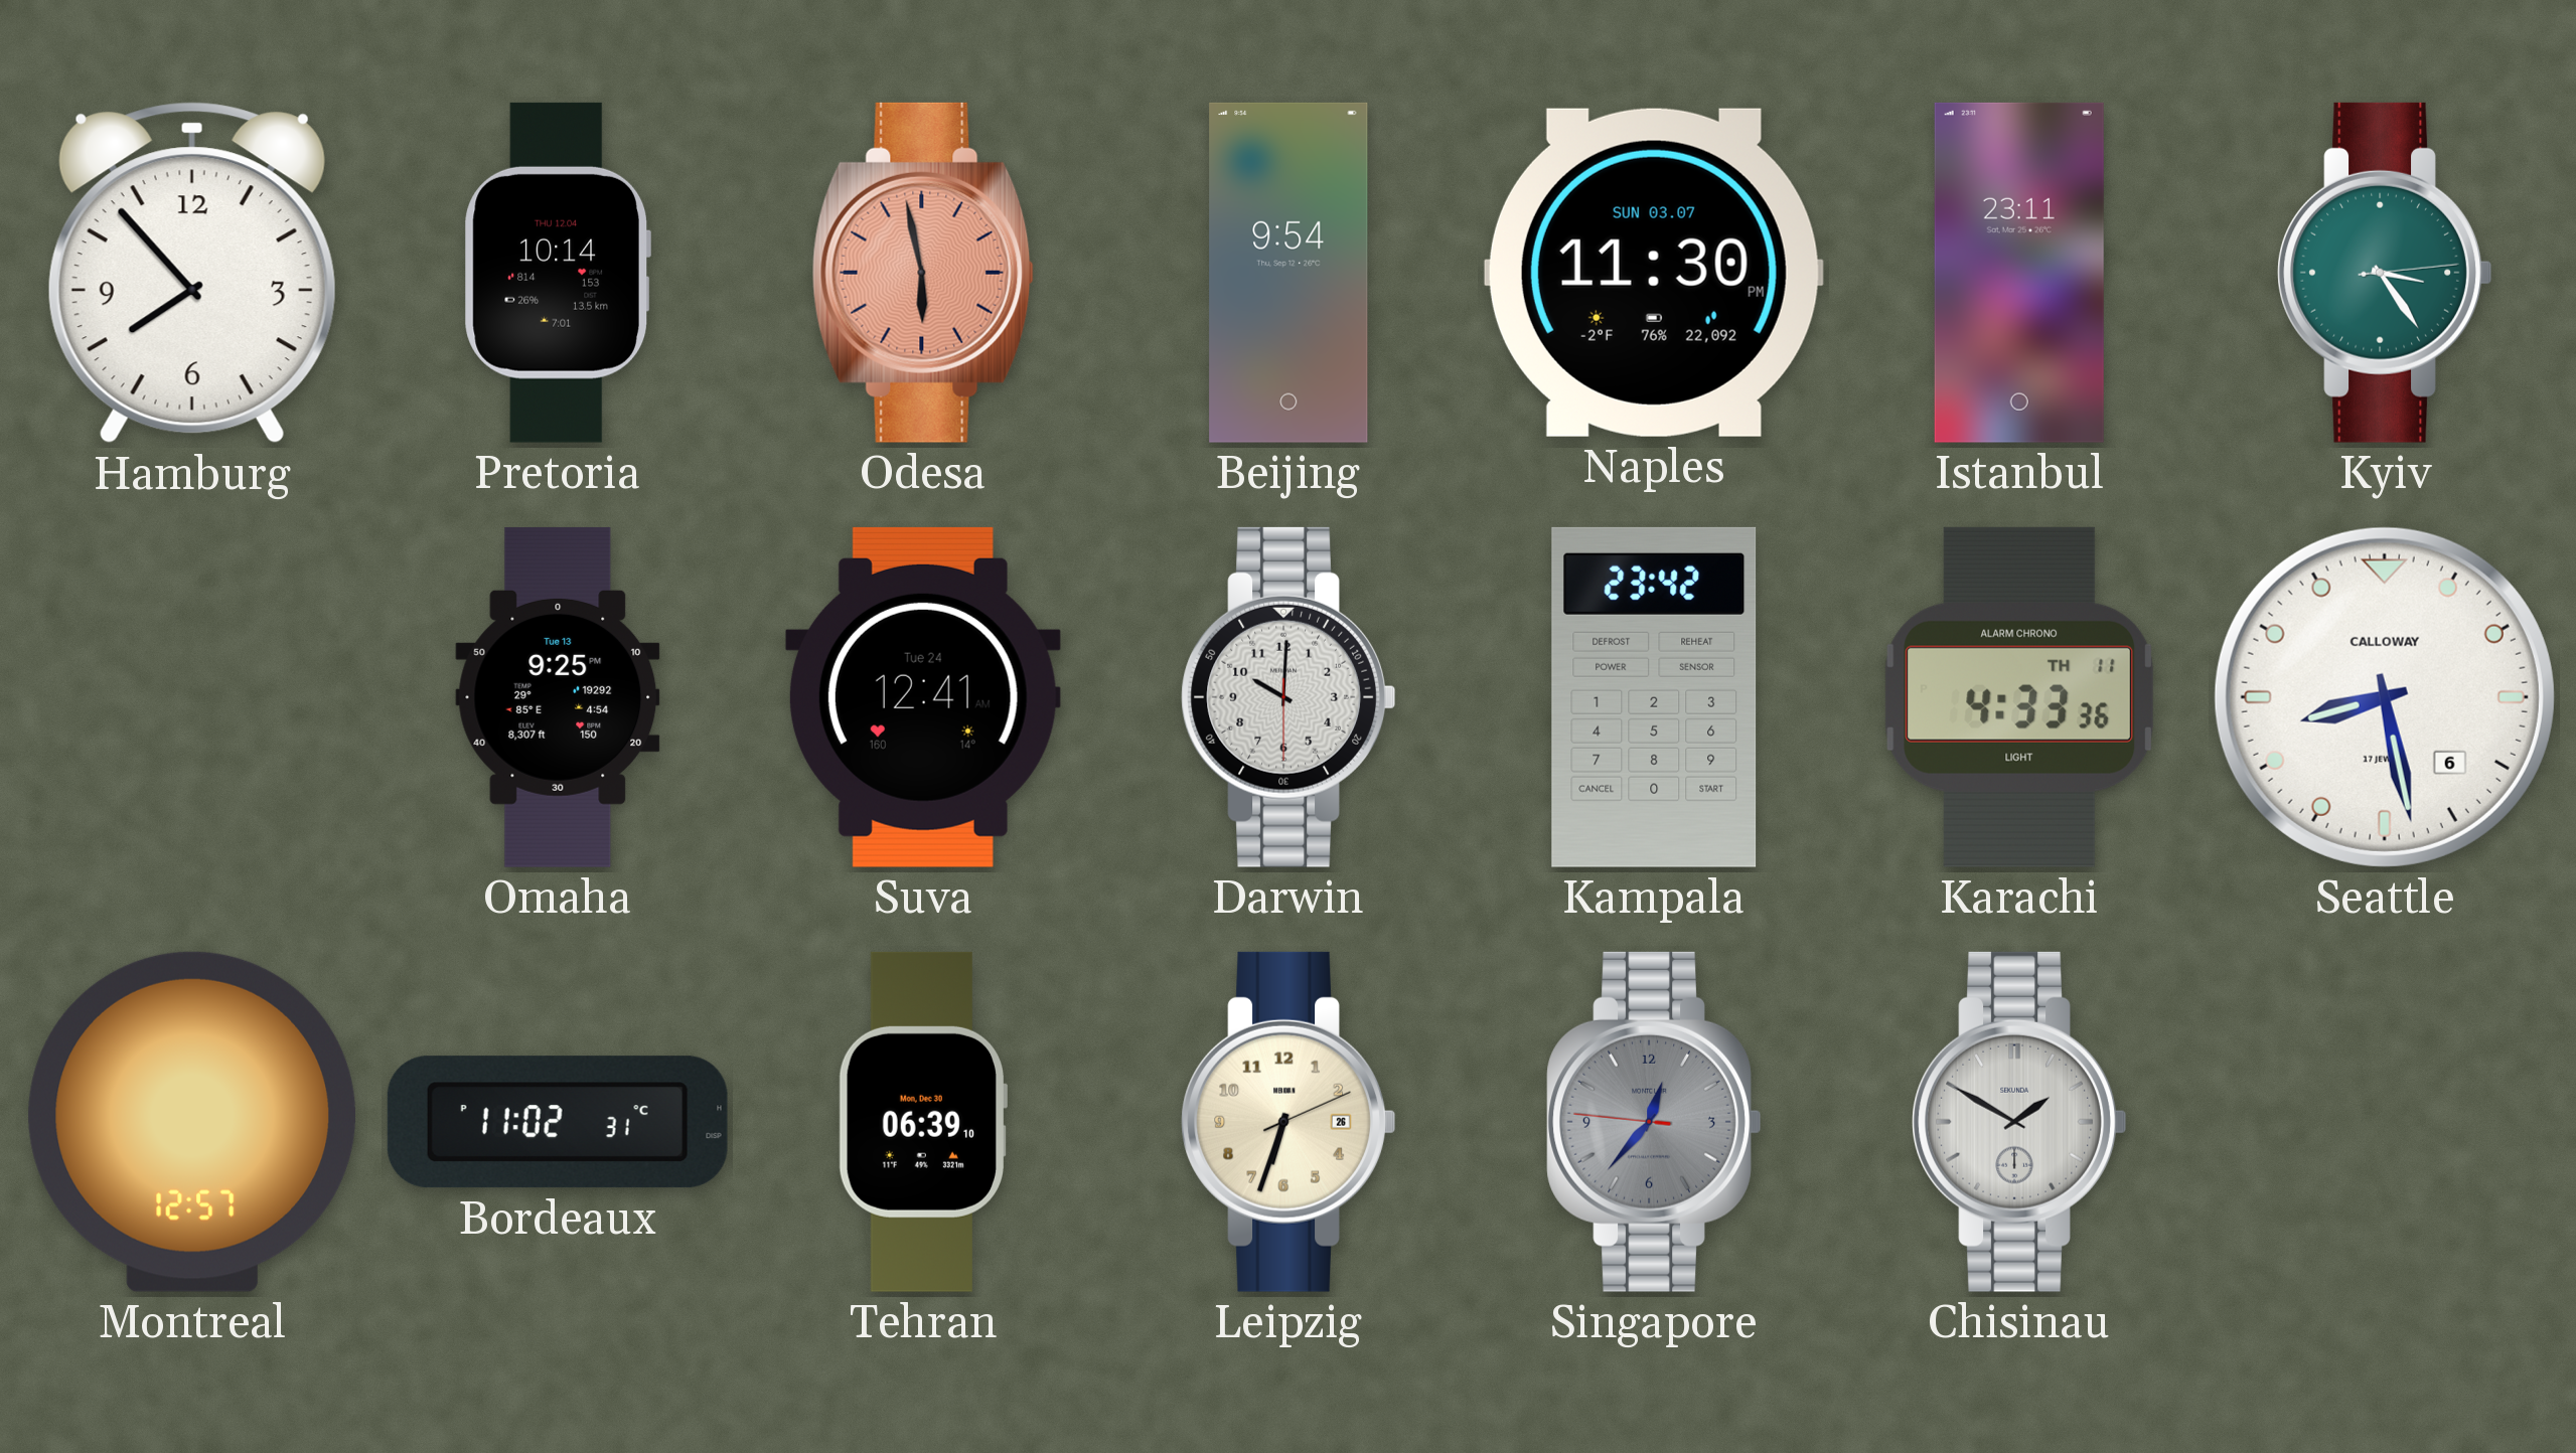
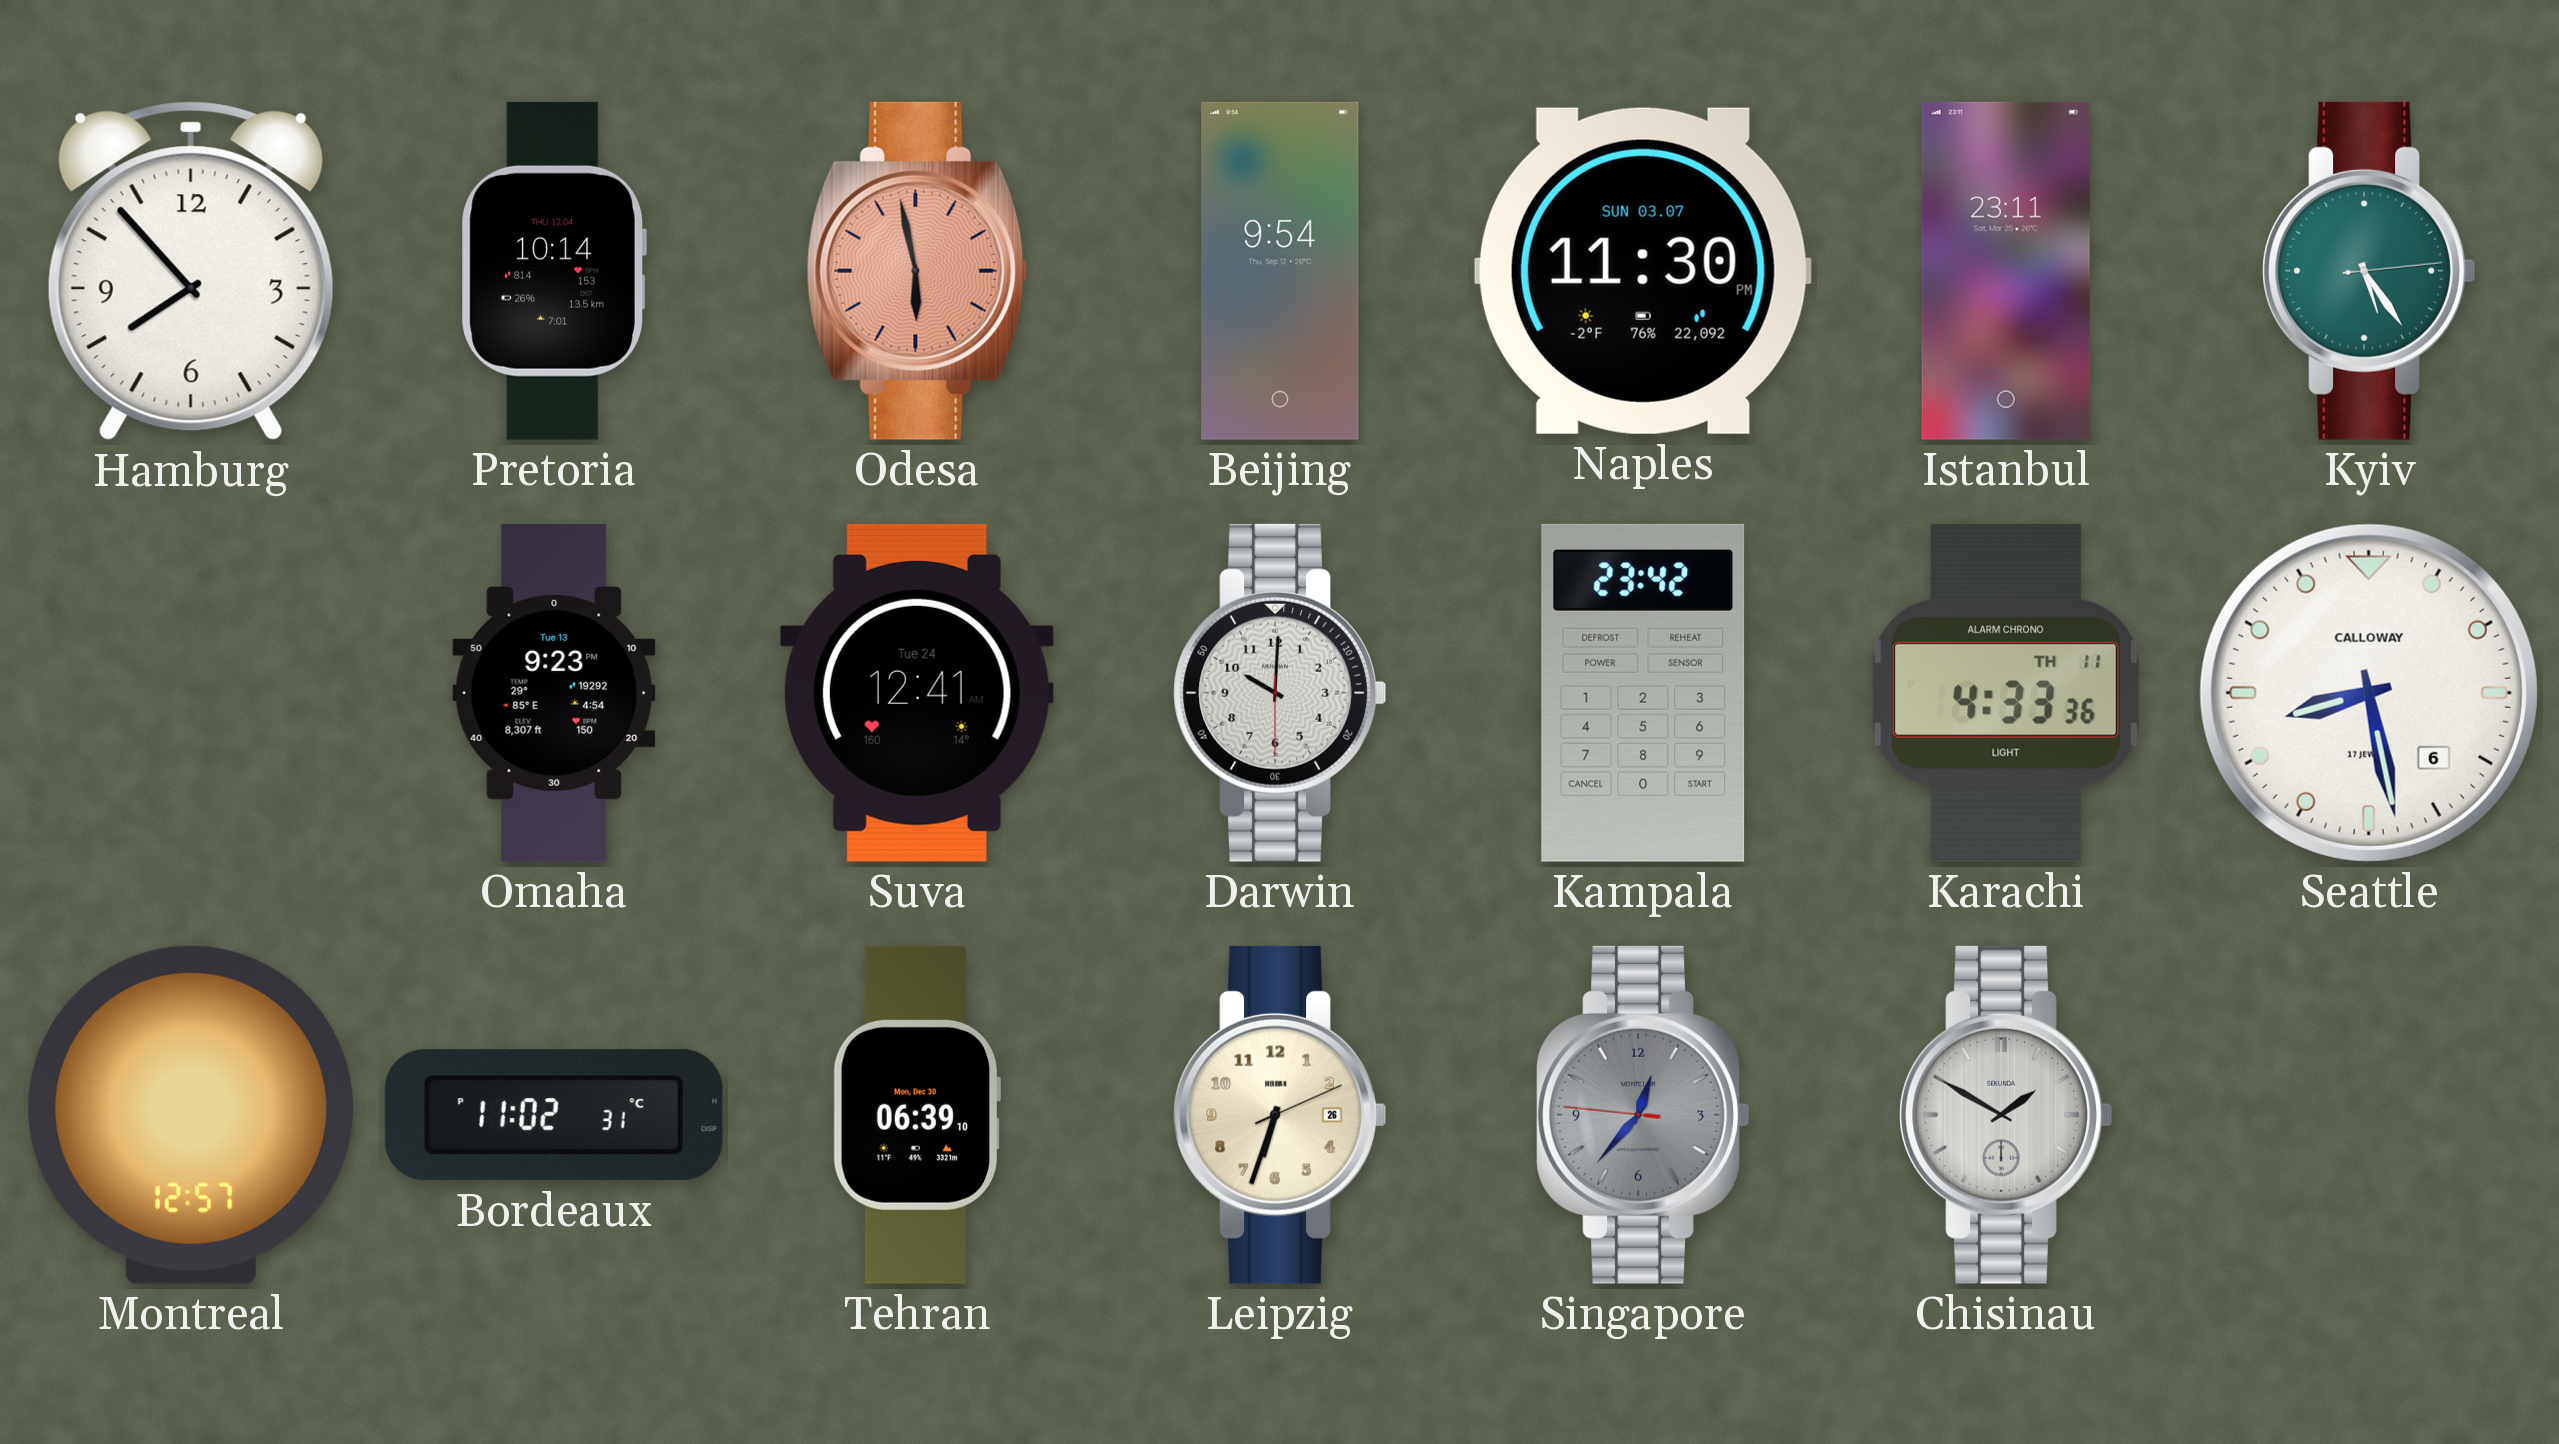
Kyiv: 3:24 -> 5:24 (2369, 271)
Omaha: 9:25 -> 9:23 (554, 693)
